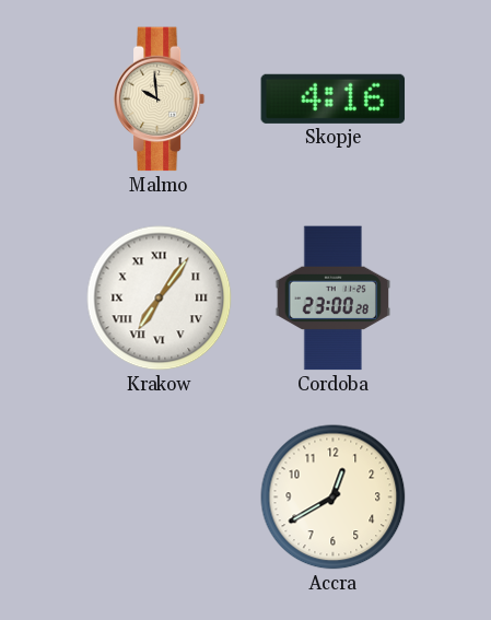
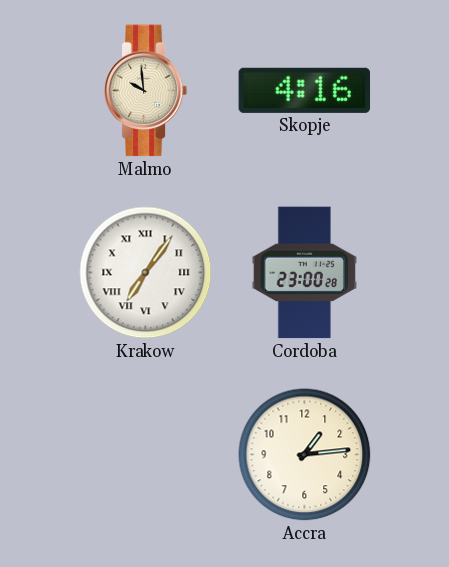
Accra: 12:40 -> 1:14 (305, 455)
